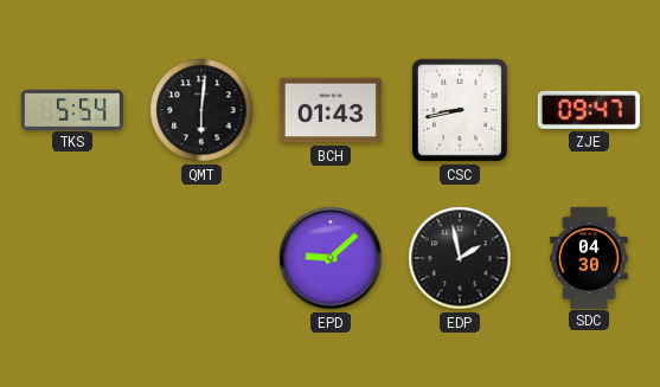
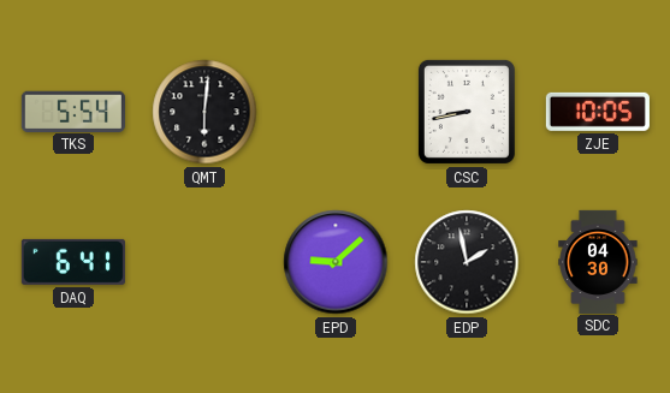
BCH: 01:43 -> none (331, 110)
ZJE: 09:47 -> 10:05 (598, 112)
DAQ: none -> 6:41 (73, 262)
